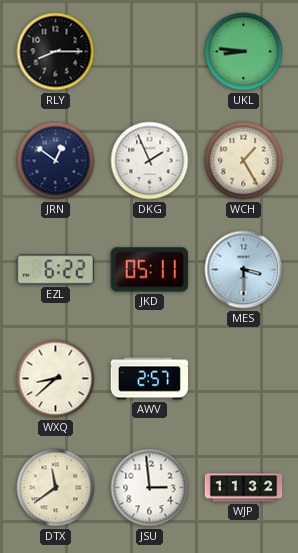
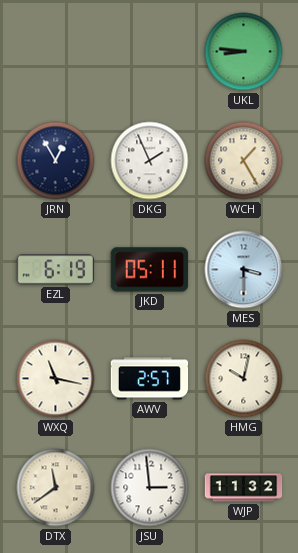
RLY: 8:15 -> none (56, 52)
JRN: 12:51 -> 12:55 (56, 161)
EZL: 6:22 -> 6:19 (56, 270)
WXQ: 8:38 -> 11:17 (56, 379)
HMG: none -> 10:02 (244, 379)
